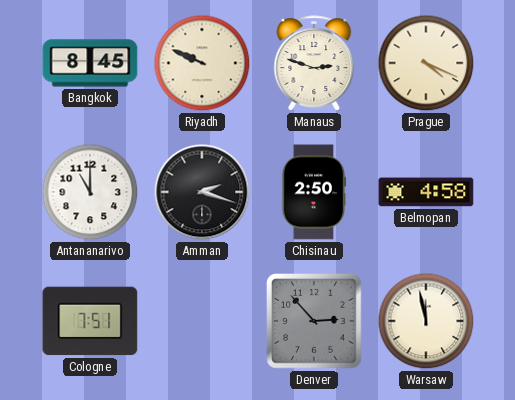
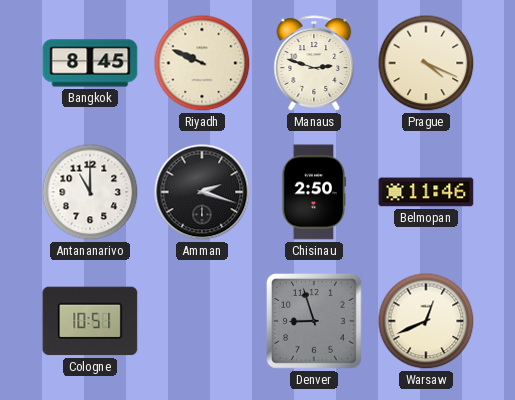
Belmopan: 4:58 -> 11:46 (426, 192)
Cologne: 7:51 -> 10:51 (90, 321)
Denver: 2:53 -> 8:57 (315, 322)
Warsaw: 11:58 -> 12:41 (426, 321)
